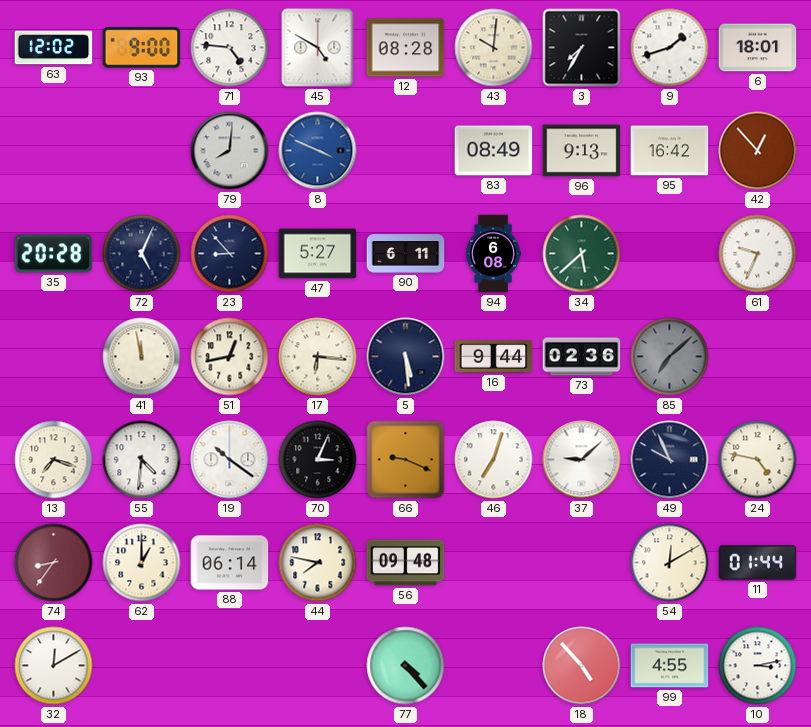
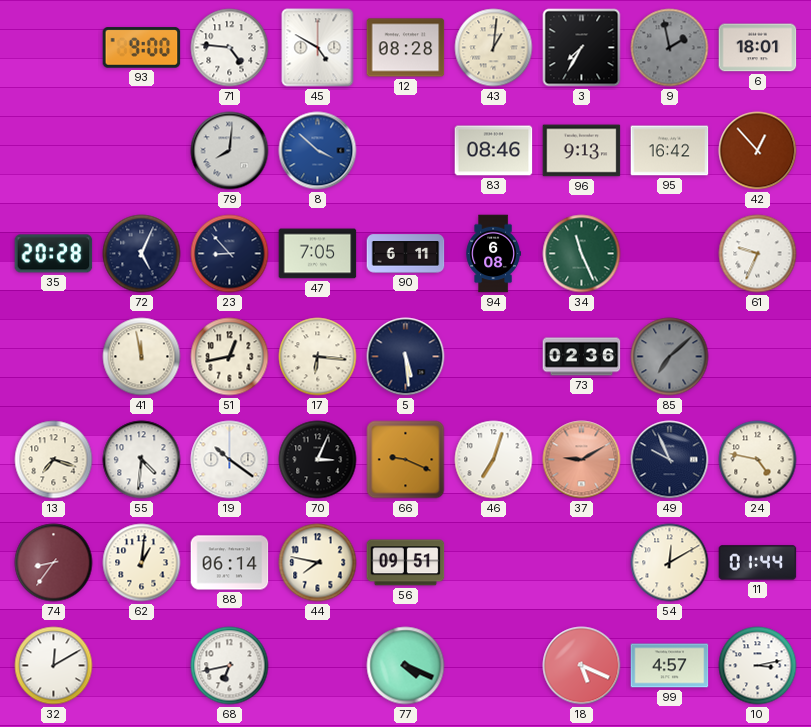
63: 12:02 -> none (54, 48)
43: 10:01 -> 1:01 (494, 48)
9: 1:42 -> 1:58 (670, 48)
9 dial: white -> grey (670, 48)
8: 3:49 -> 3:52 (318, 151)
83: 08:49 -> 08:46 (494, 151)
47: 5:27 -> 7:05 (318, 254)
34: 5:38 -> 11:26 (582, 254)
16: 9:44 -> none (494, 357)
37: 9:08 -> 9:10 (582, 460)
37 dial: white -> salmon (582, 460)
62: 1:00 -> 1:01 (142, 563)
56: 09:48 -> 09:51 (406, 563)
68: none -> 6:43 (230, 666)
77: 4:23 -> 4:19 (406, 666)
18: 4:53 -> 5:19 (582, 666)
99: 4:55 -> 4:57 (670, 666)
